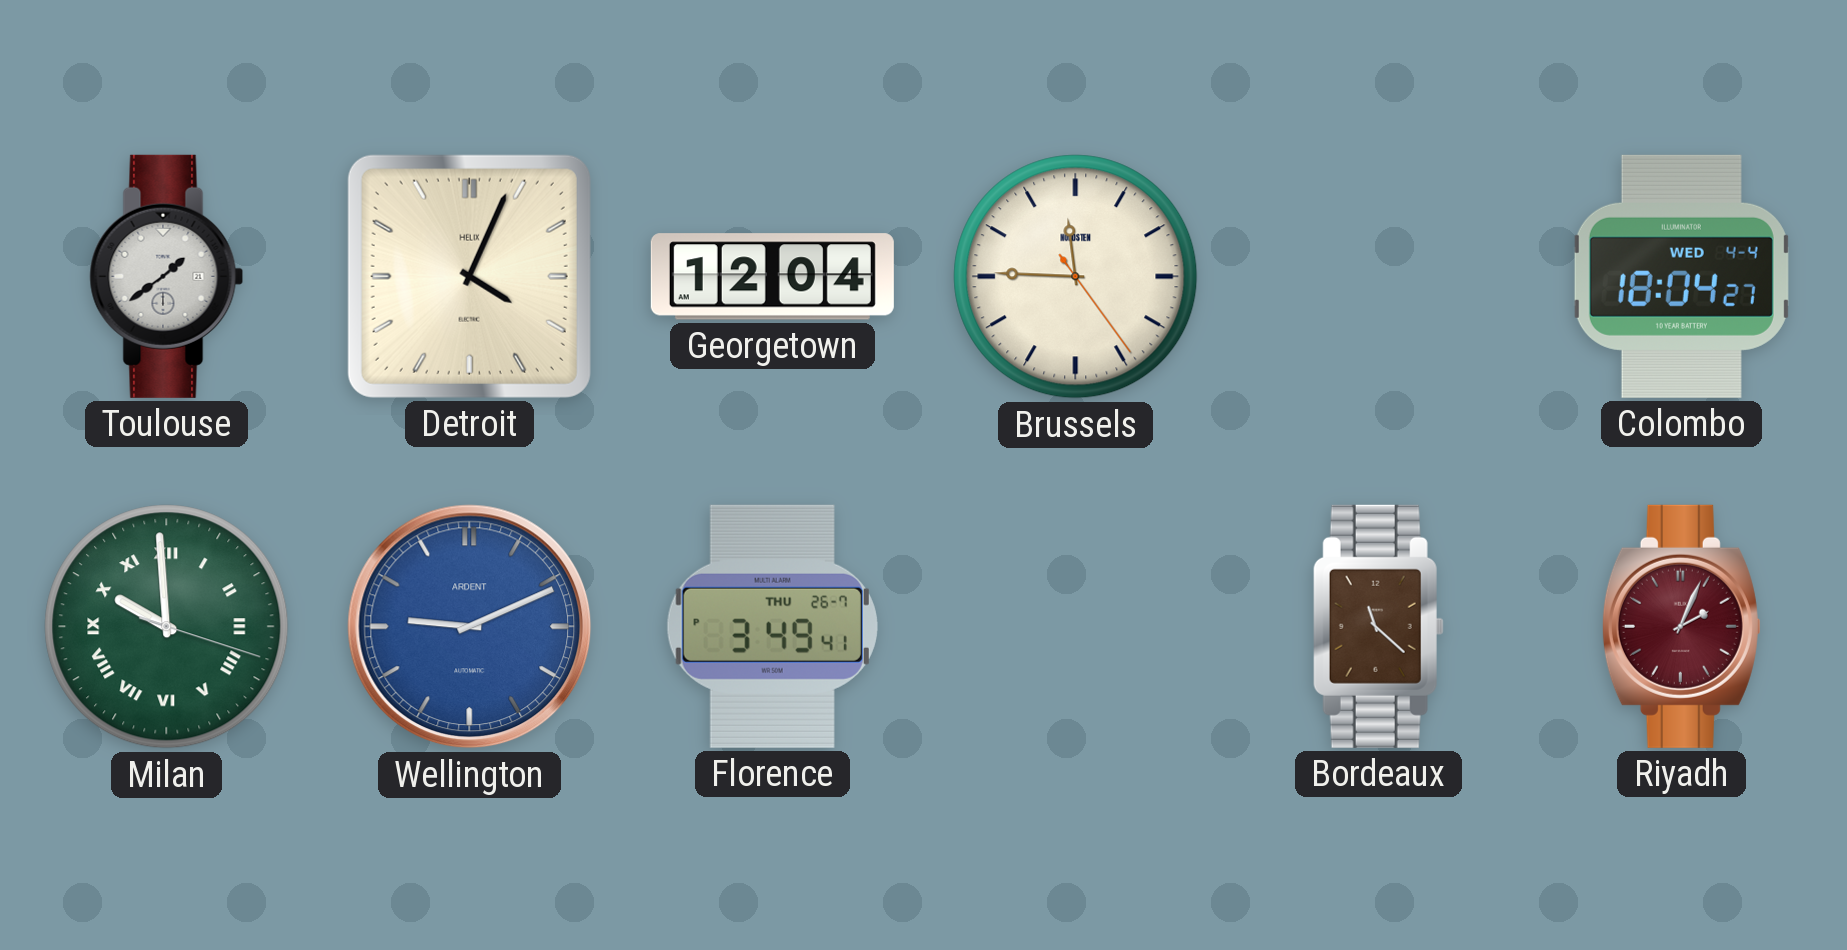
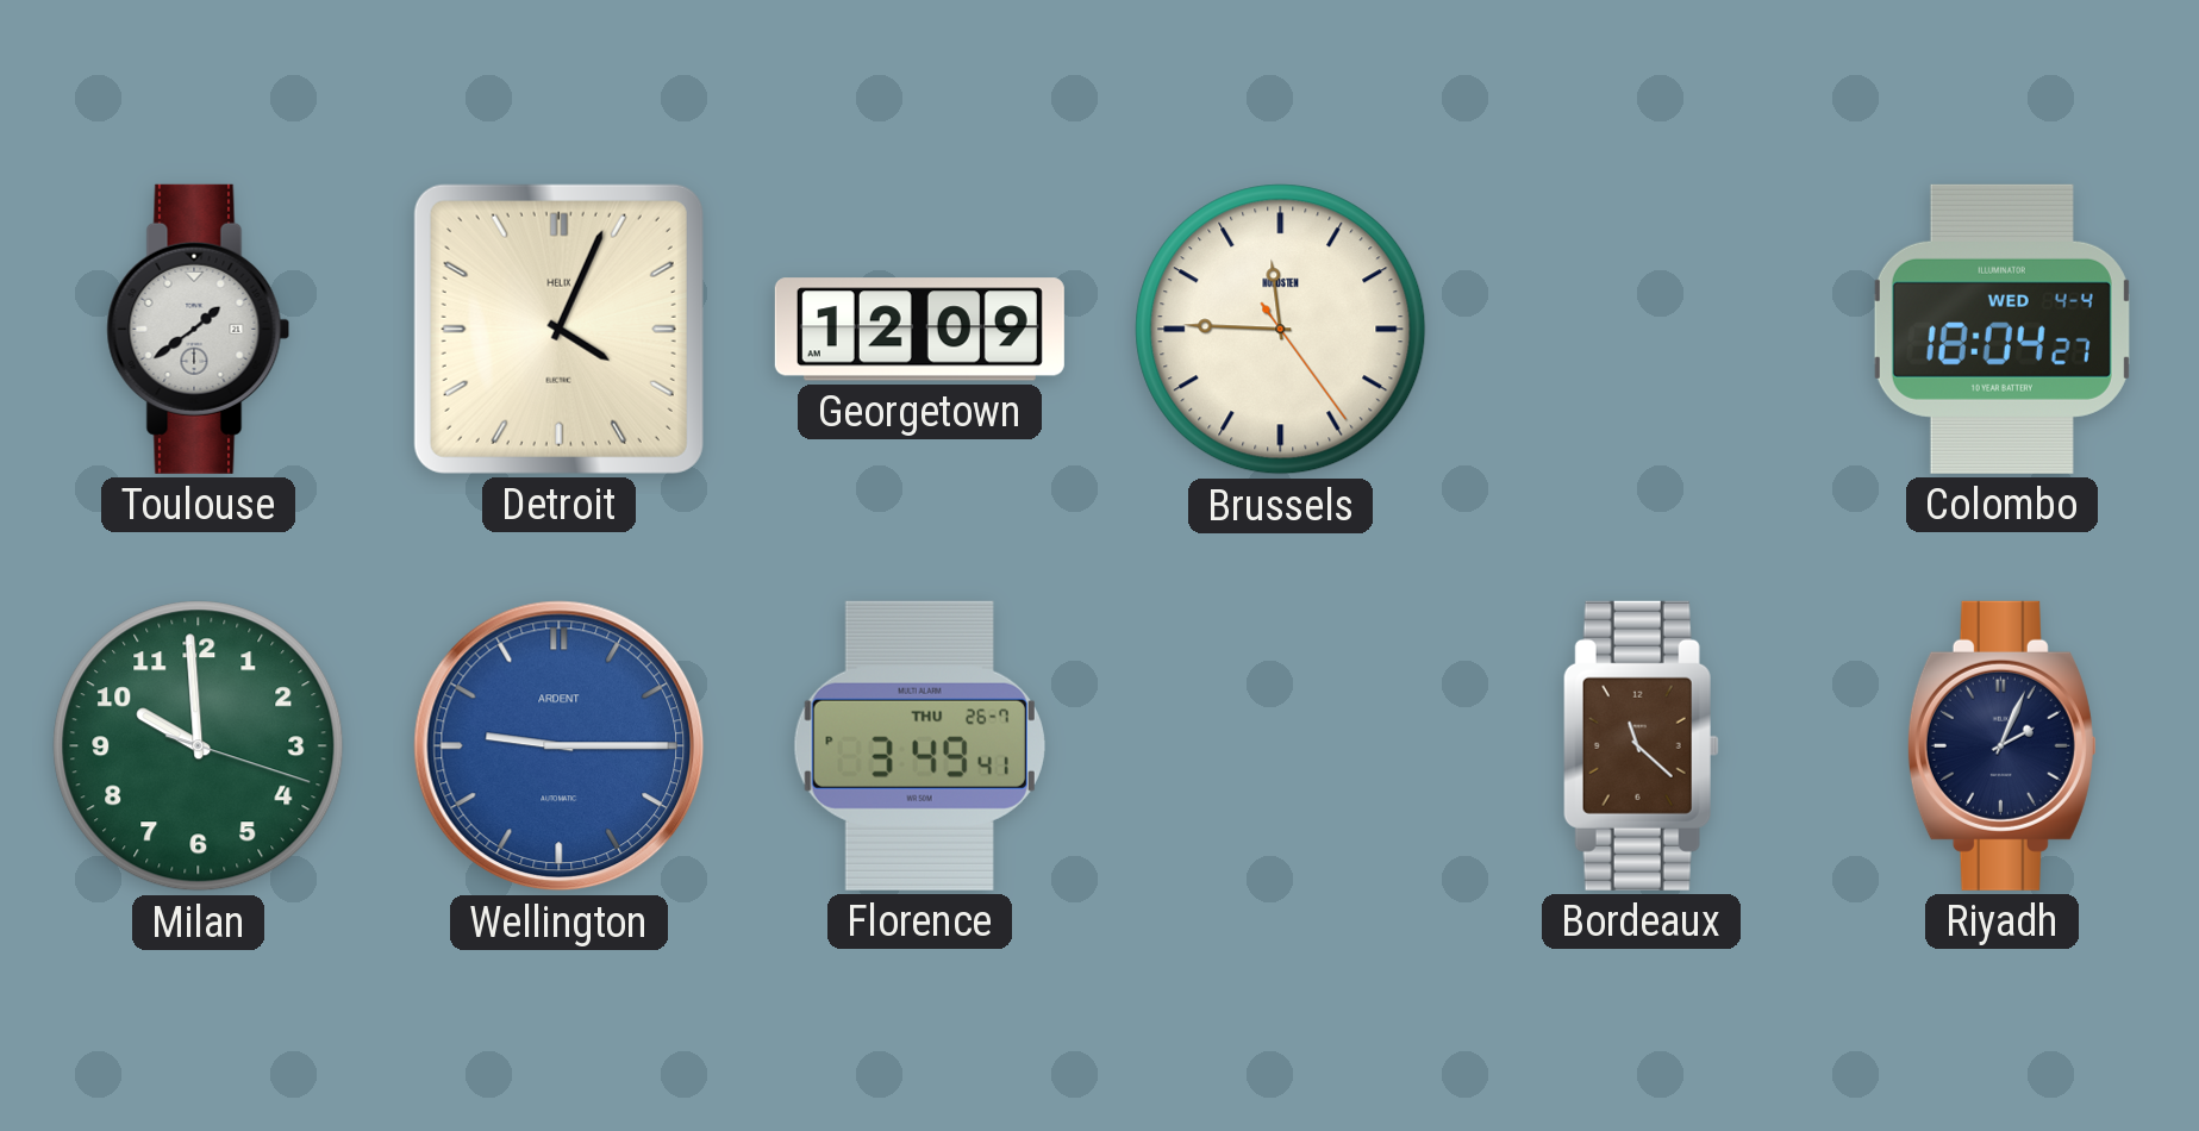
Georgetown: 12:04 -> 12:09 (919, 330)
Milan numerals: Roman -> Arabic (199, 746)
Wellington: 9:11 -> 9:15 (560, 746)
Riyadh dial: burgundy -> navy (2001, 745)
